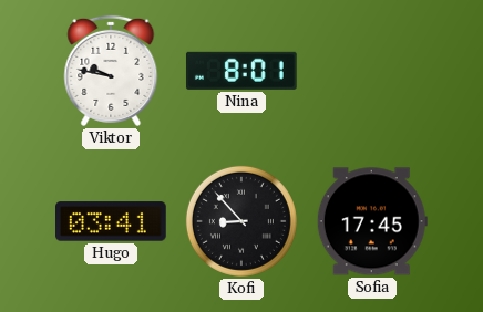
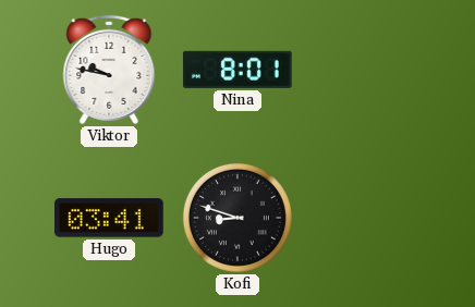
Kofi: 8:53 -> 8:48 (237, 218)
Sofia: 17:45 -> none (372, 221)
